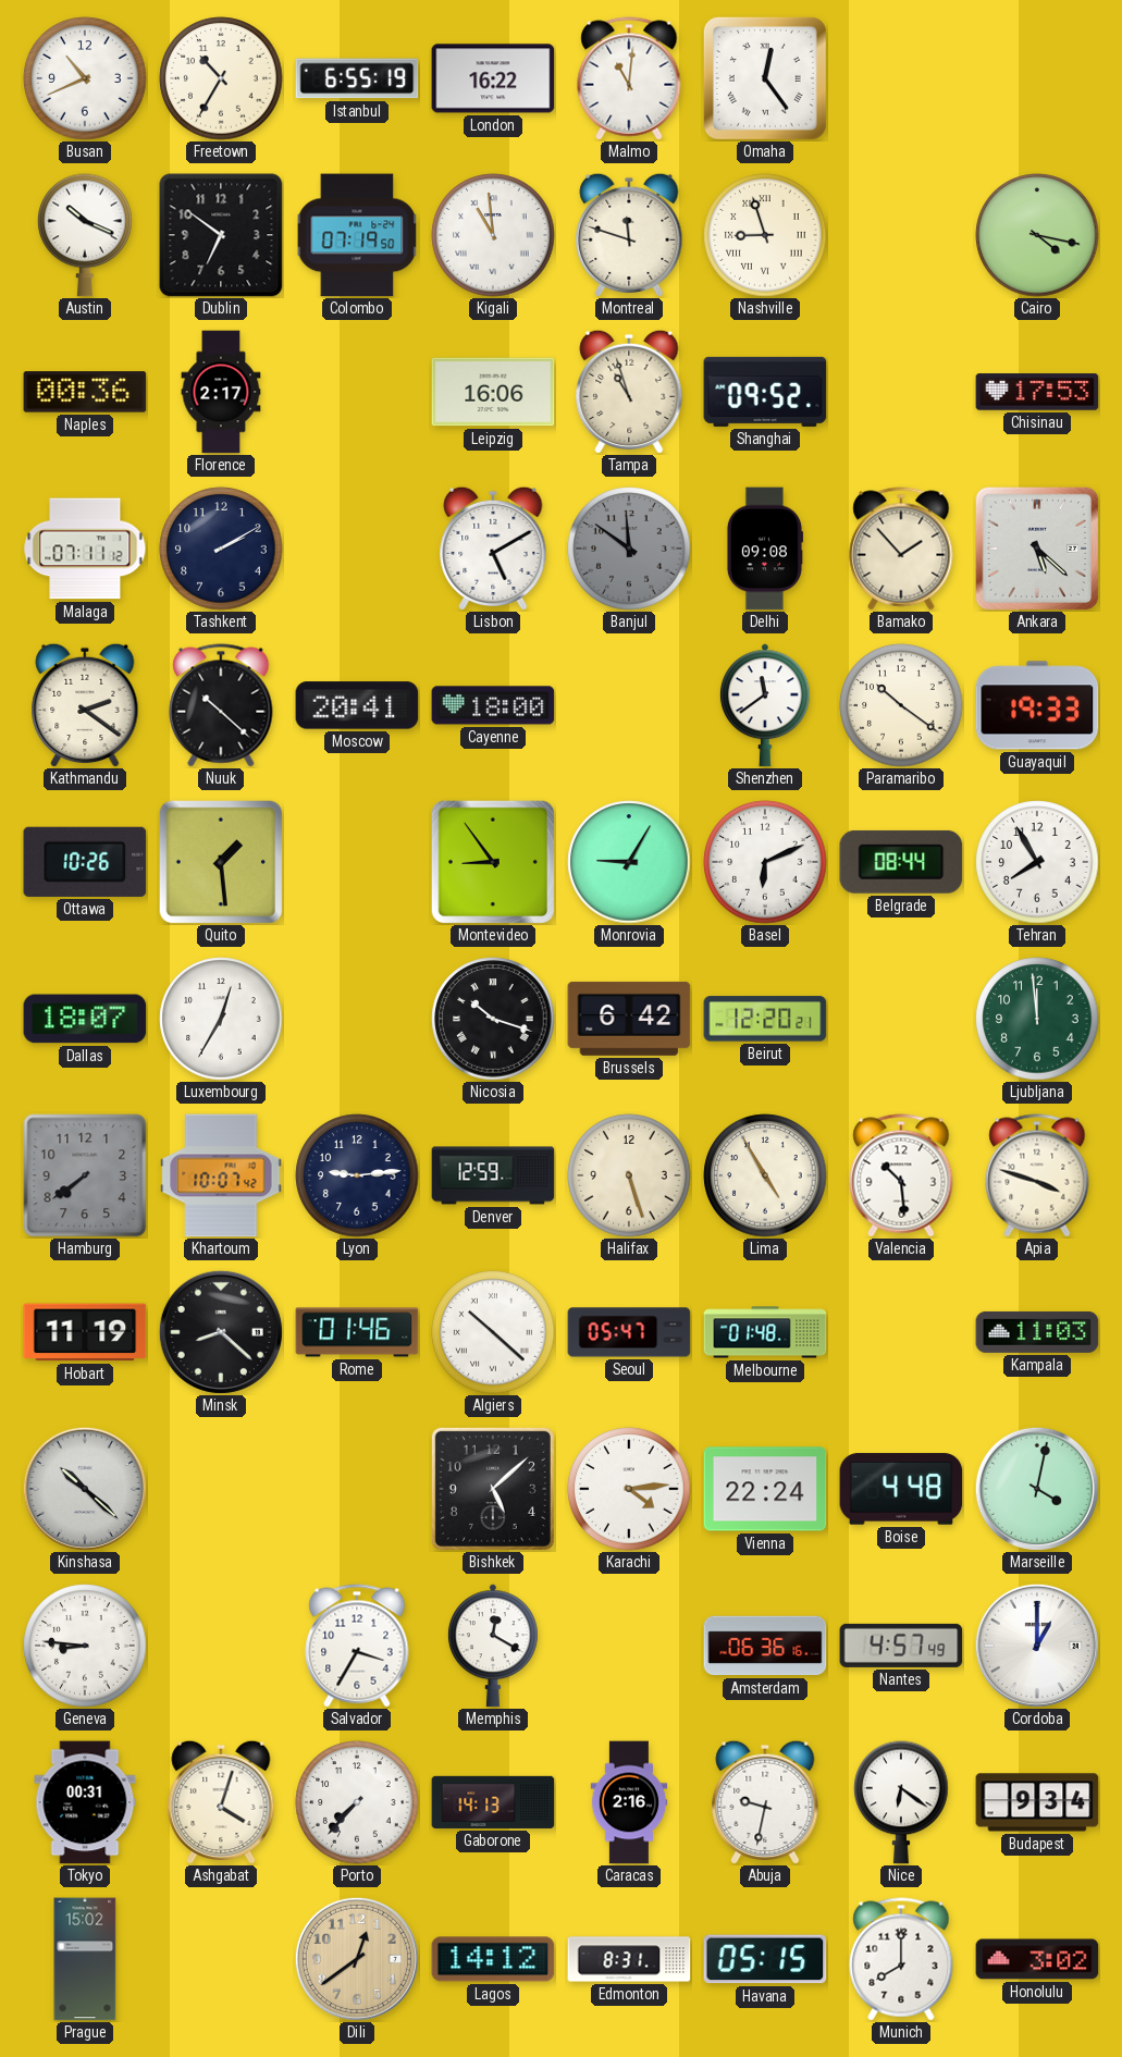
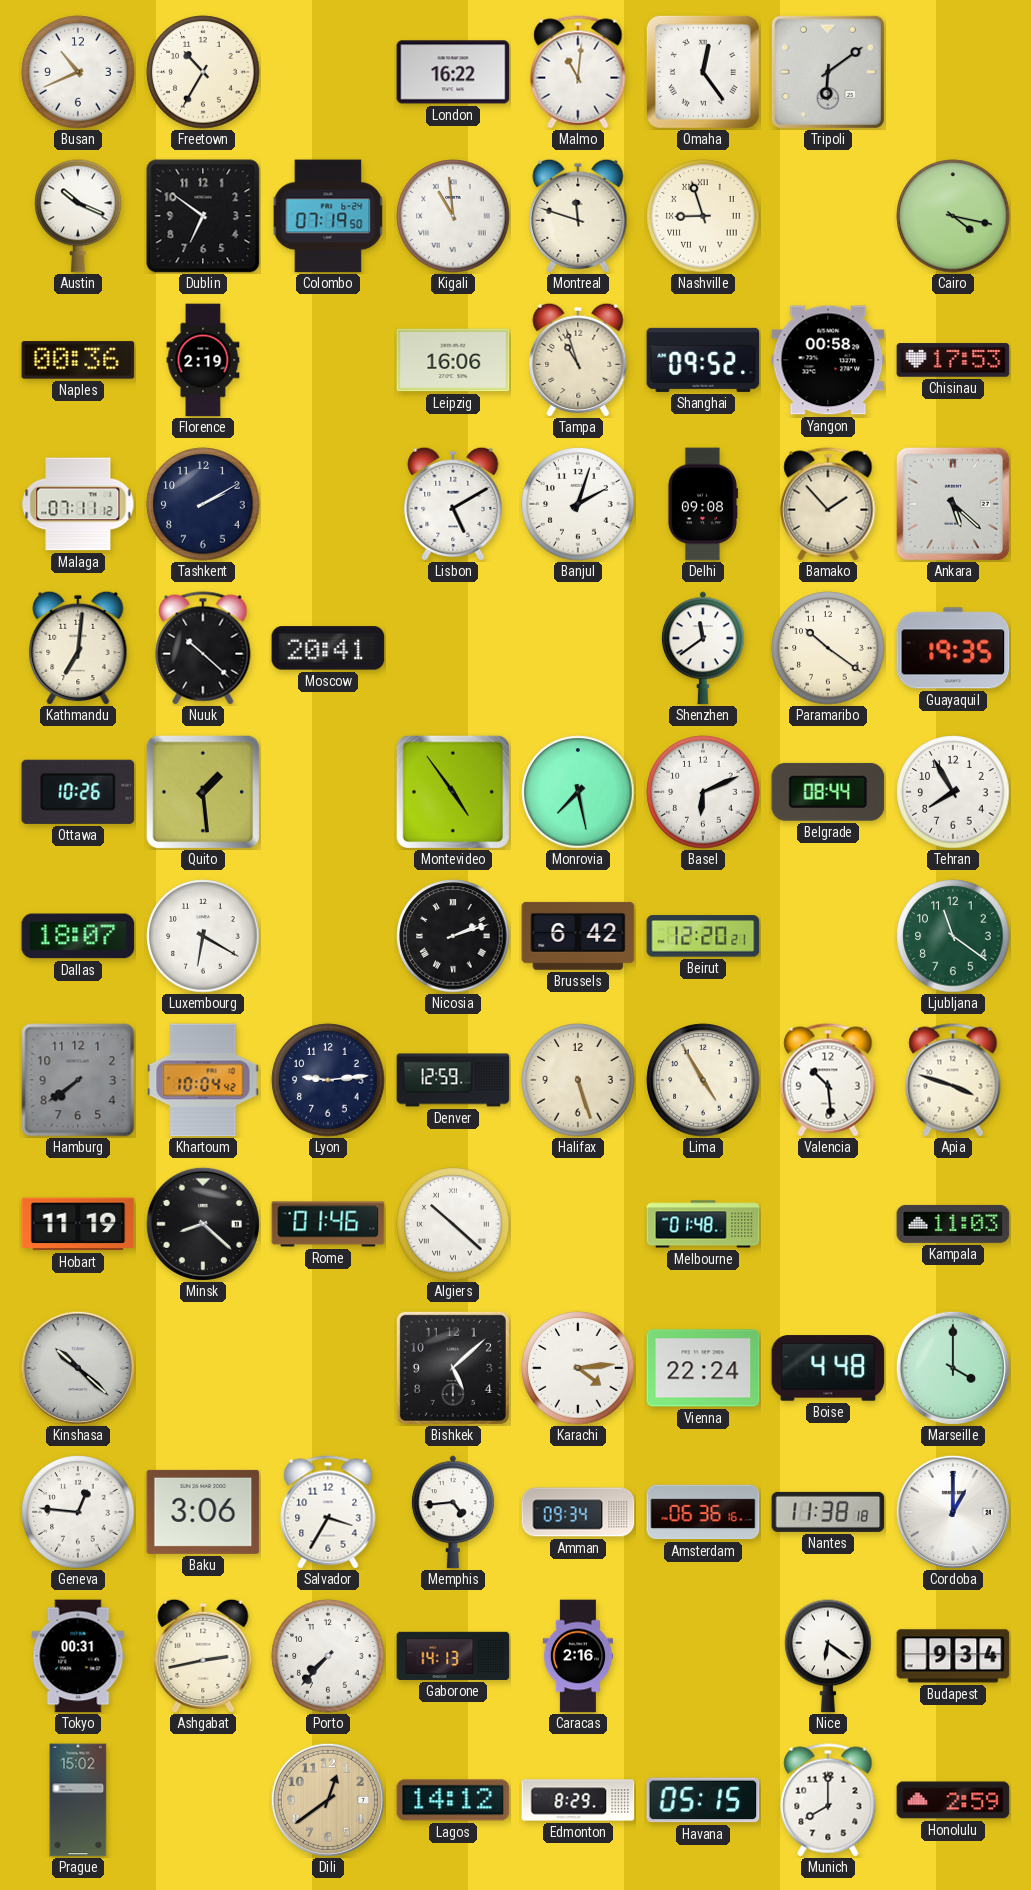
Istanbul: 6:55 -> none (357, 78)
Tripoli: none -> 6:09 (828, 72)
Florence: 2:17 -> 2:19 (203, 360)
Yangon: none -> 00:58 (828, 360)
Banjul: 11:51 -> 2:03 (578, 504)
Banjul dial: grey -> white (578, 504)
Kathmandu: 2:21 -> 7:01 (78, 648)
Cayenne: 18:00 -> none (493, 705)
Guayaquil: 19:33 -> 19:35 (953, 648)
Montevideo: 8:54 -> 4:54 (453, 792)
Monrovia: 9:05 -> 7:28 (578, 792)
Luxembourg: 12:35 -> 6:20 (203, 936)
Nicosia: 10:18 -> 2:12 (453, 936)
Ljubljana: 11:59 -> 11:21 (953, 936)
Khartoum: 10:07 -> 10:04 (203, 1080)
Seoul: 05:47 -> none (629, 1332)
Marseille: 4:02 -> 4:00 (953, 1368)
Geneva: 8:46 -> 12:46 (78, 1512)
Baku: none -> 3:06 (203, 1512)
Memphis: 12:20 -> 4:44 (453, 1512)
Amman: none -> 09:34 (578, 1512)
Nantes: 4:57 -> 11:38 (828, 1512)
Ashgabat: 4:03 -> 2:43 (203, 1656)
Abuja: 9:32 -> none (765, 1802)
Edmonton: 8:31 -> 8:29 (578, 1800)
Honolulu: 3:02 -> 2:59 (953, 1800)
